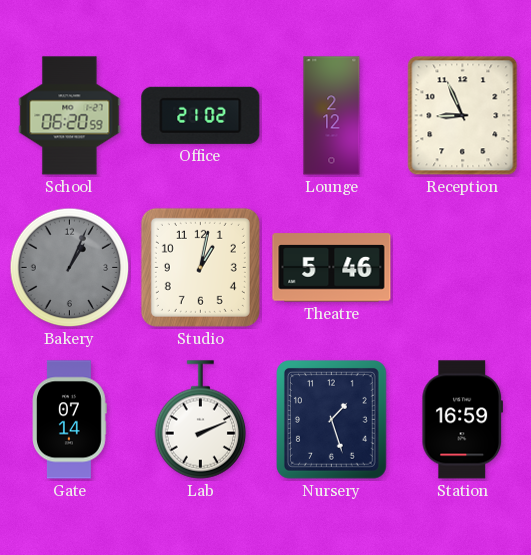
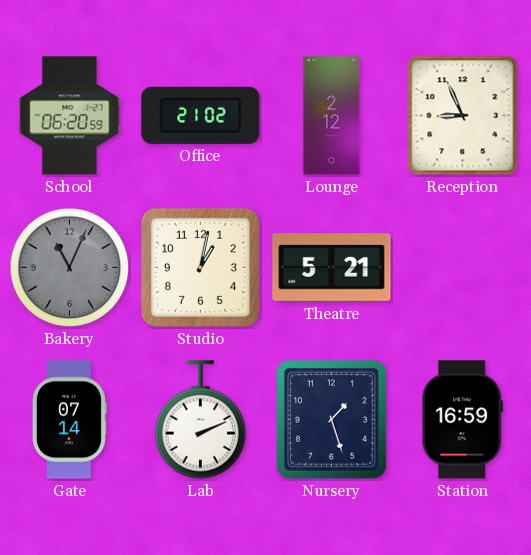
Bakery: 1:04 -> 11:04 (70, 268)
Theatre: 5:46 -> 5:21 (332, 268)
